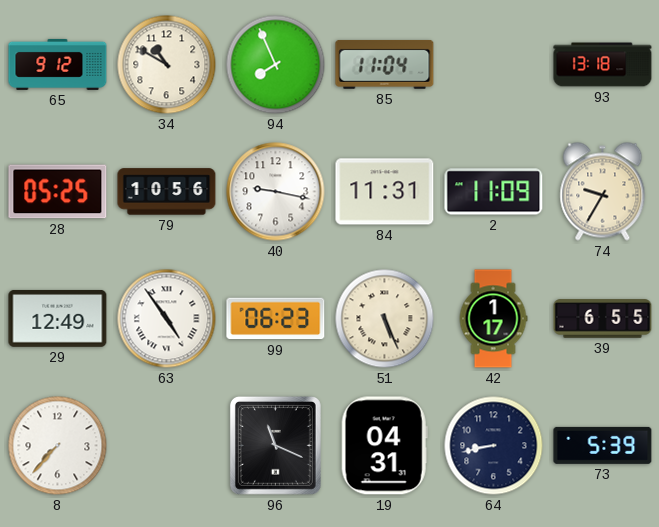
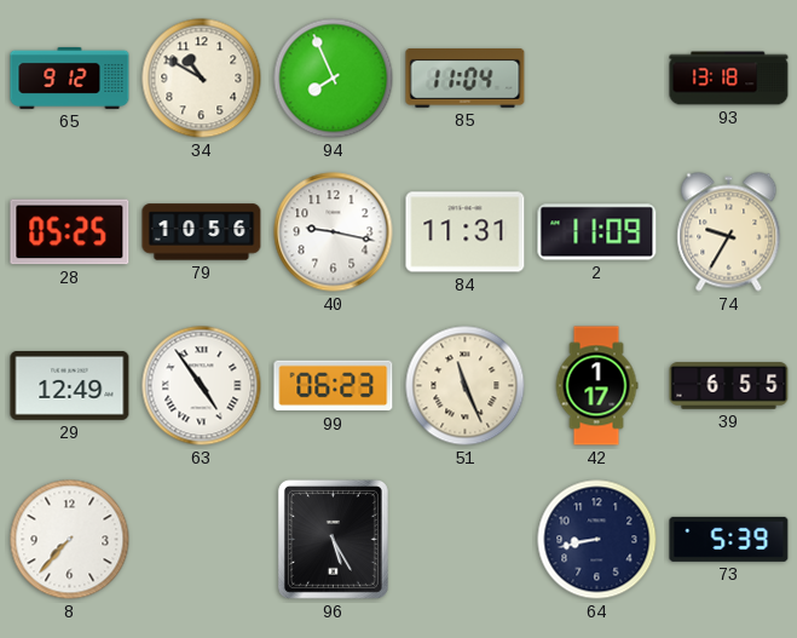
51: 5:26 -> 11:26 (466, 386)
96: 11:19 -> 5:25 (333, 539)
19: 04:31 -> none (384, 446)
